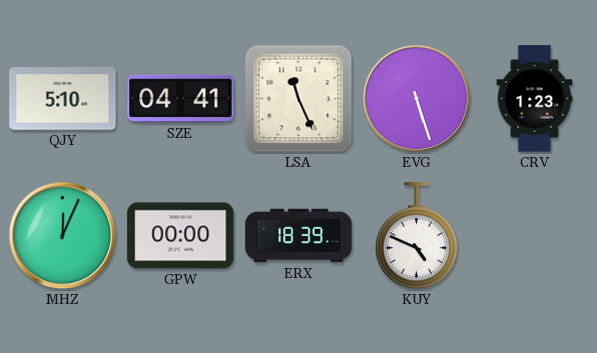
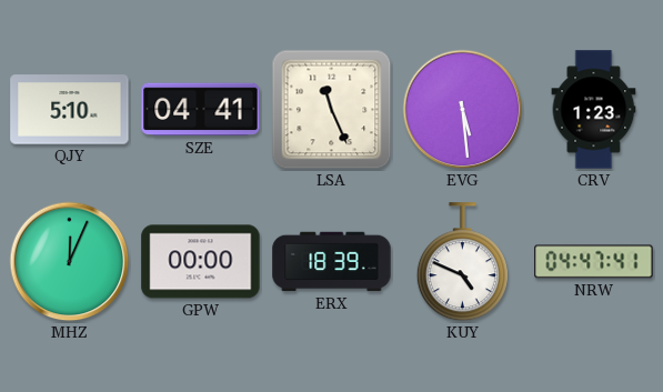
EVG: 5:27 -> 5:29 (463, 110)
NRW: none -> 04:47 (594, 262)
